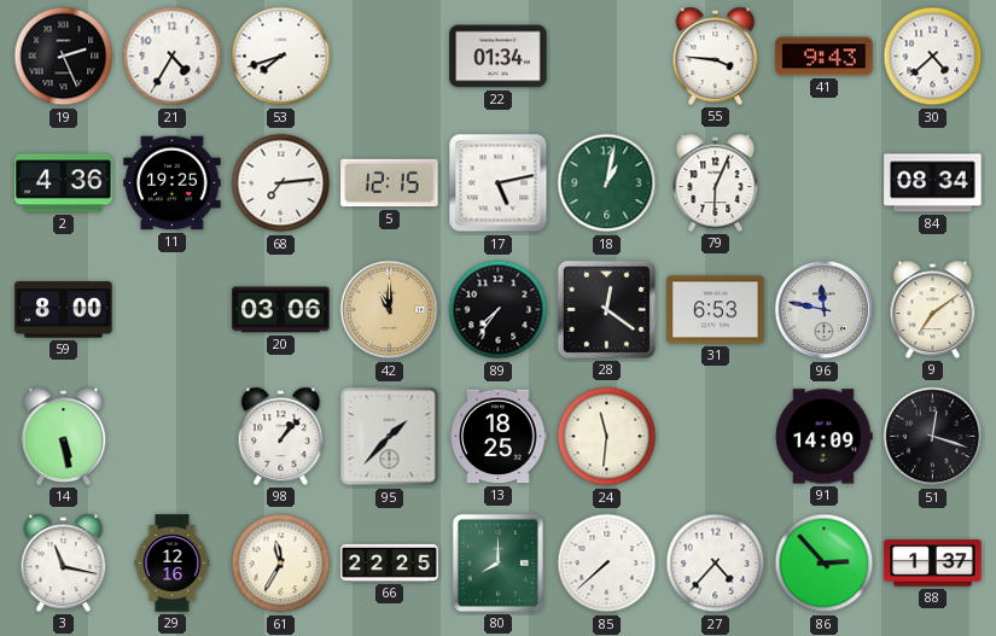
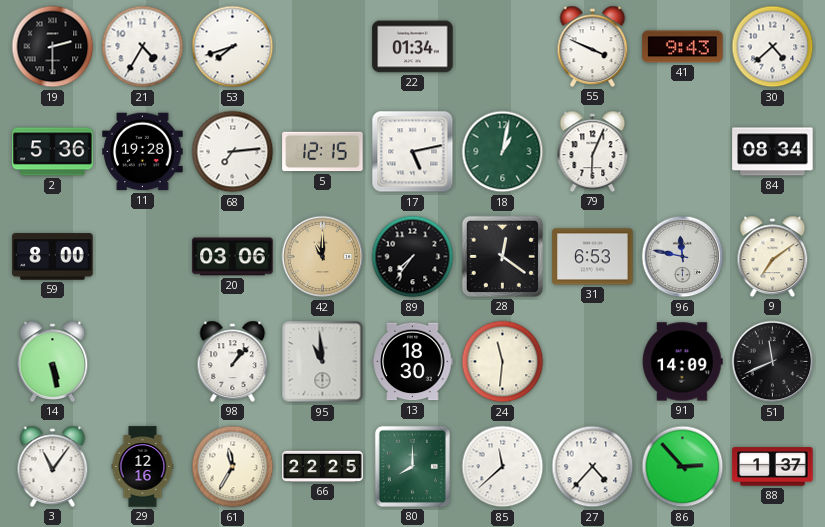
19: 2:26 -> 2:30 (53, 47)
55: 3:46 -> 3:49 (593, 46)
2: 4:36 -> 5:36 (53, 152)
11: 19:25 -> 19:28 (143, 152)
95: 1:37 -> 10:59 (323, 362)
13: 18:25 -> 18:30 (413, 362)
51: 12:18 -> 11:41 (773, 362)
3: 11:17 -> 11:06 (53, 466)
85: 7:38 -> 11:38 (503, 467)
